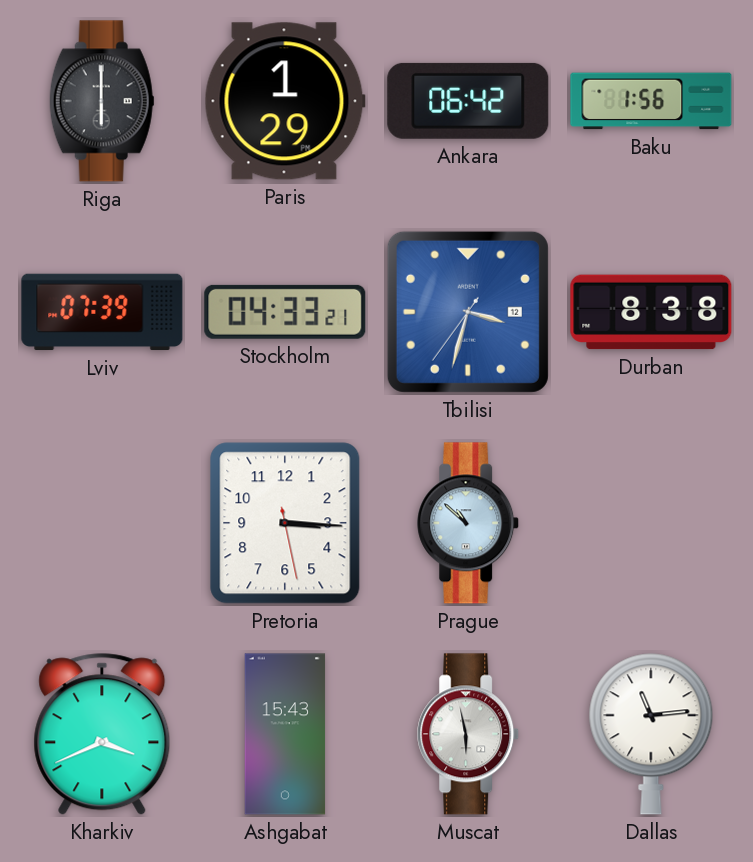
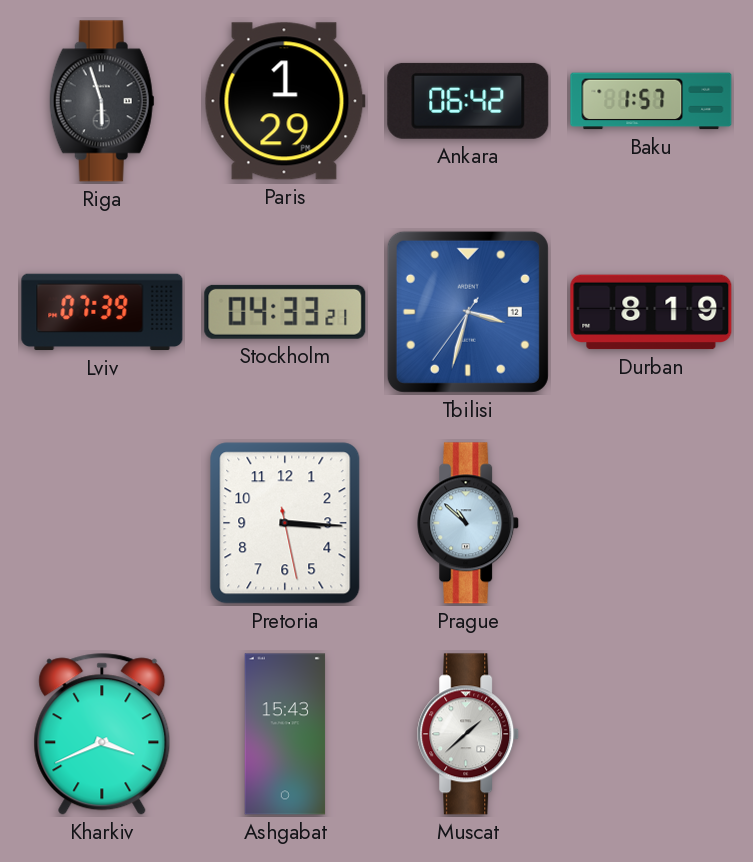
Riga: 6:00 -> 5:57 (102, 101)
Baku: 1:56 -> 1:57 (651, 101)
Durban: 8:38 -> 8:19 (651, 312)
Muscat: 5:58 -> 1:38 (469, 734)
Dallas: 11:14 -> none (651, 734)
